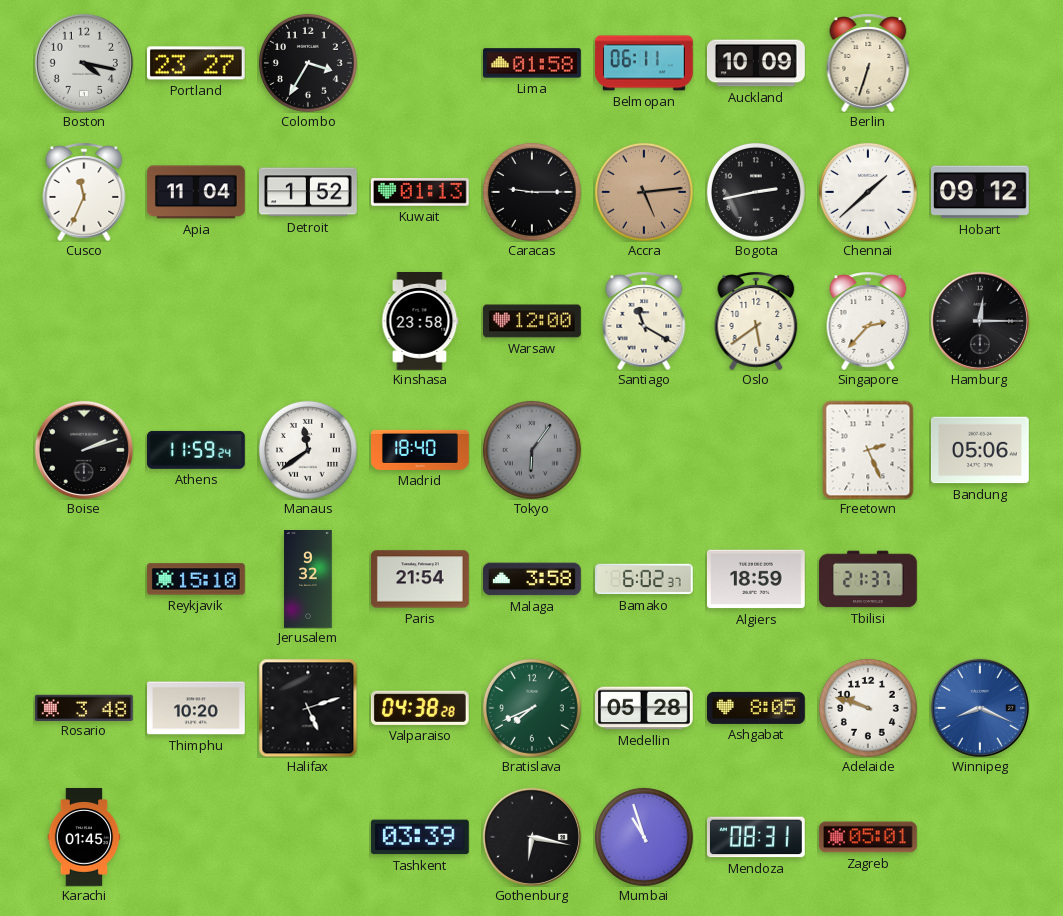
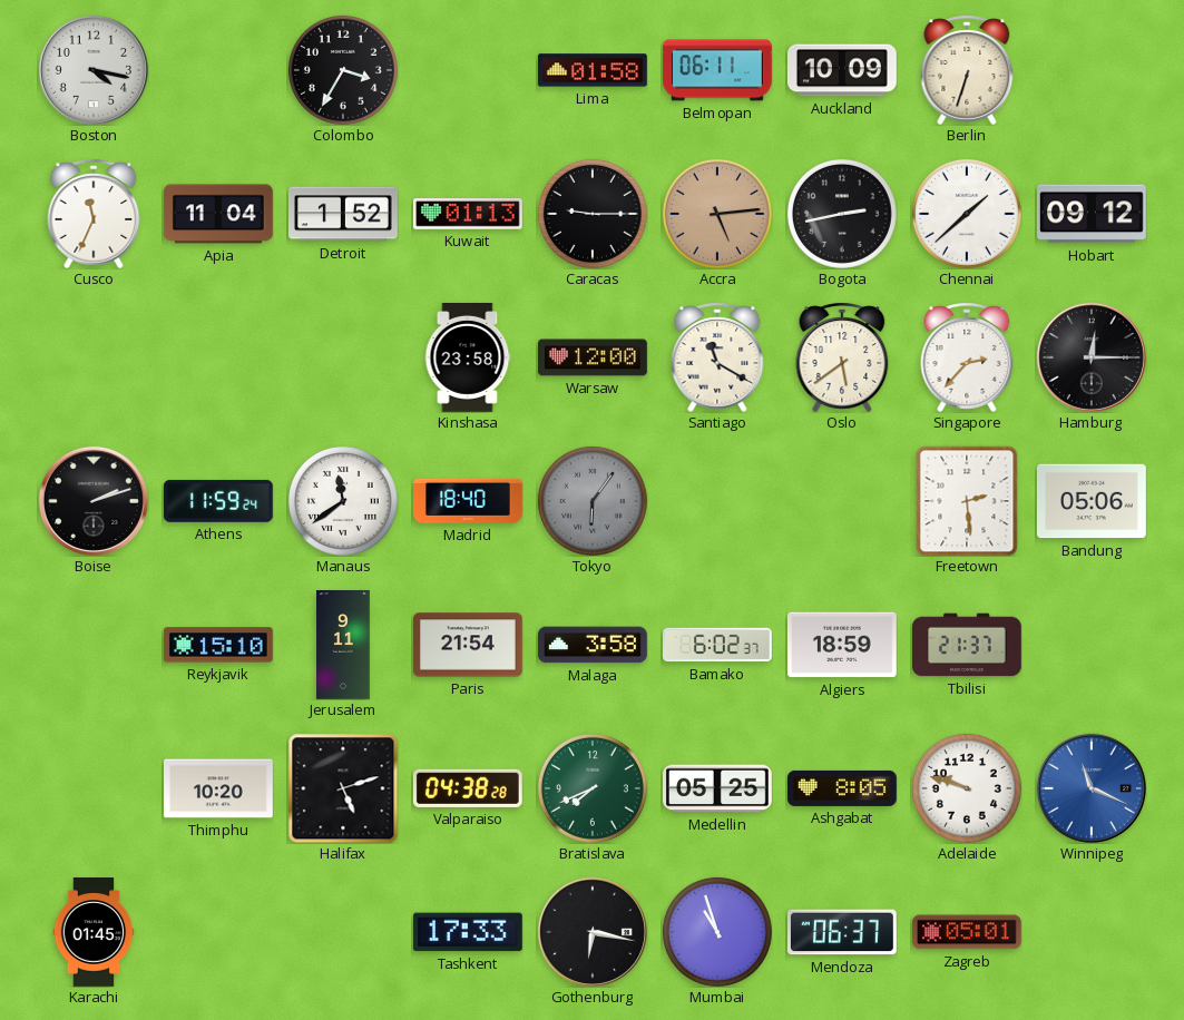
Portland: 23:27 -> none (196, 63)
Freetown: 2:26 -> 2:29 (967, 501)
Jerusalem: 9:32 -> 9:11 (343, 646)
Rosario: 3:48 -> none (84, 707)
Medellin: 05:28 -> 05:25 (718, 788)
Winnipeg: 8:19 -> 11:19 (1092, 788)
Tashkent: 03:39 -> 17:33 (468, 932)
Mendoza: 08:31 -> 06:37 (842, 932)
